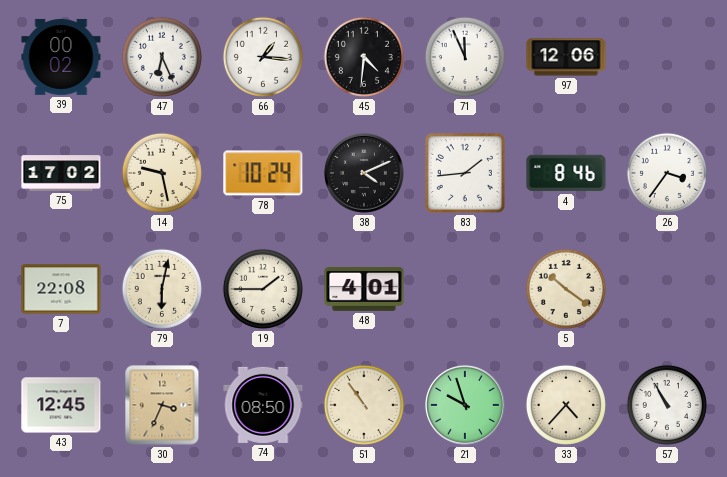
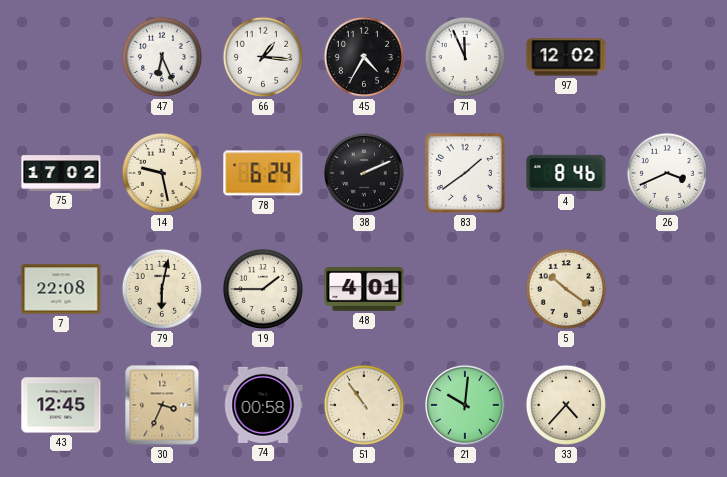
39: 00:02 -> none (61, 57)
45: 4:31 -> 4:35 (364, 57)
97: 12:06 -> 12:02 (566, 57)
78: 10:24 -> 6:24 (263, 173)
38: 4:11 -> 2:11 (364, 173)
83: 1:44 -> 1:39 (465, 173)
26: 3:36 -> 3:41 (667, 173)
74: 08:50 -> 00:58 (263, 405)
21: 9:57 -> 10:01 (465, 405)
57: 10:55 -> none (667, 405)
